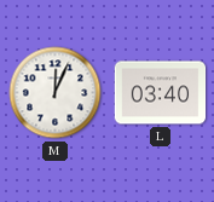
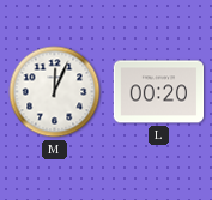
L: 03:40 -> 00:20 (159, 92)
